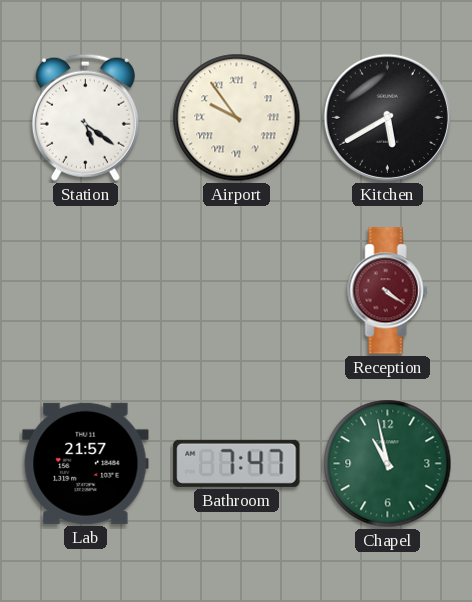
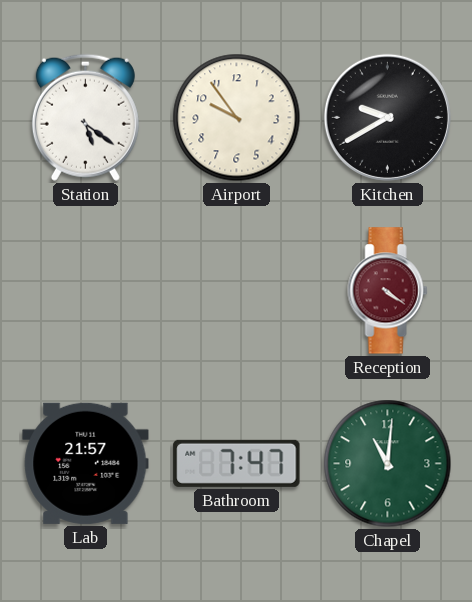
Airport numerals: Roman -> Arabic (237, 118)
Kitchen: 5:40 -> 9:40 (387, 117)
Chapel: 10:58 -> 11:01 (388, 464)
